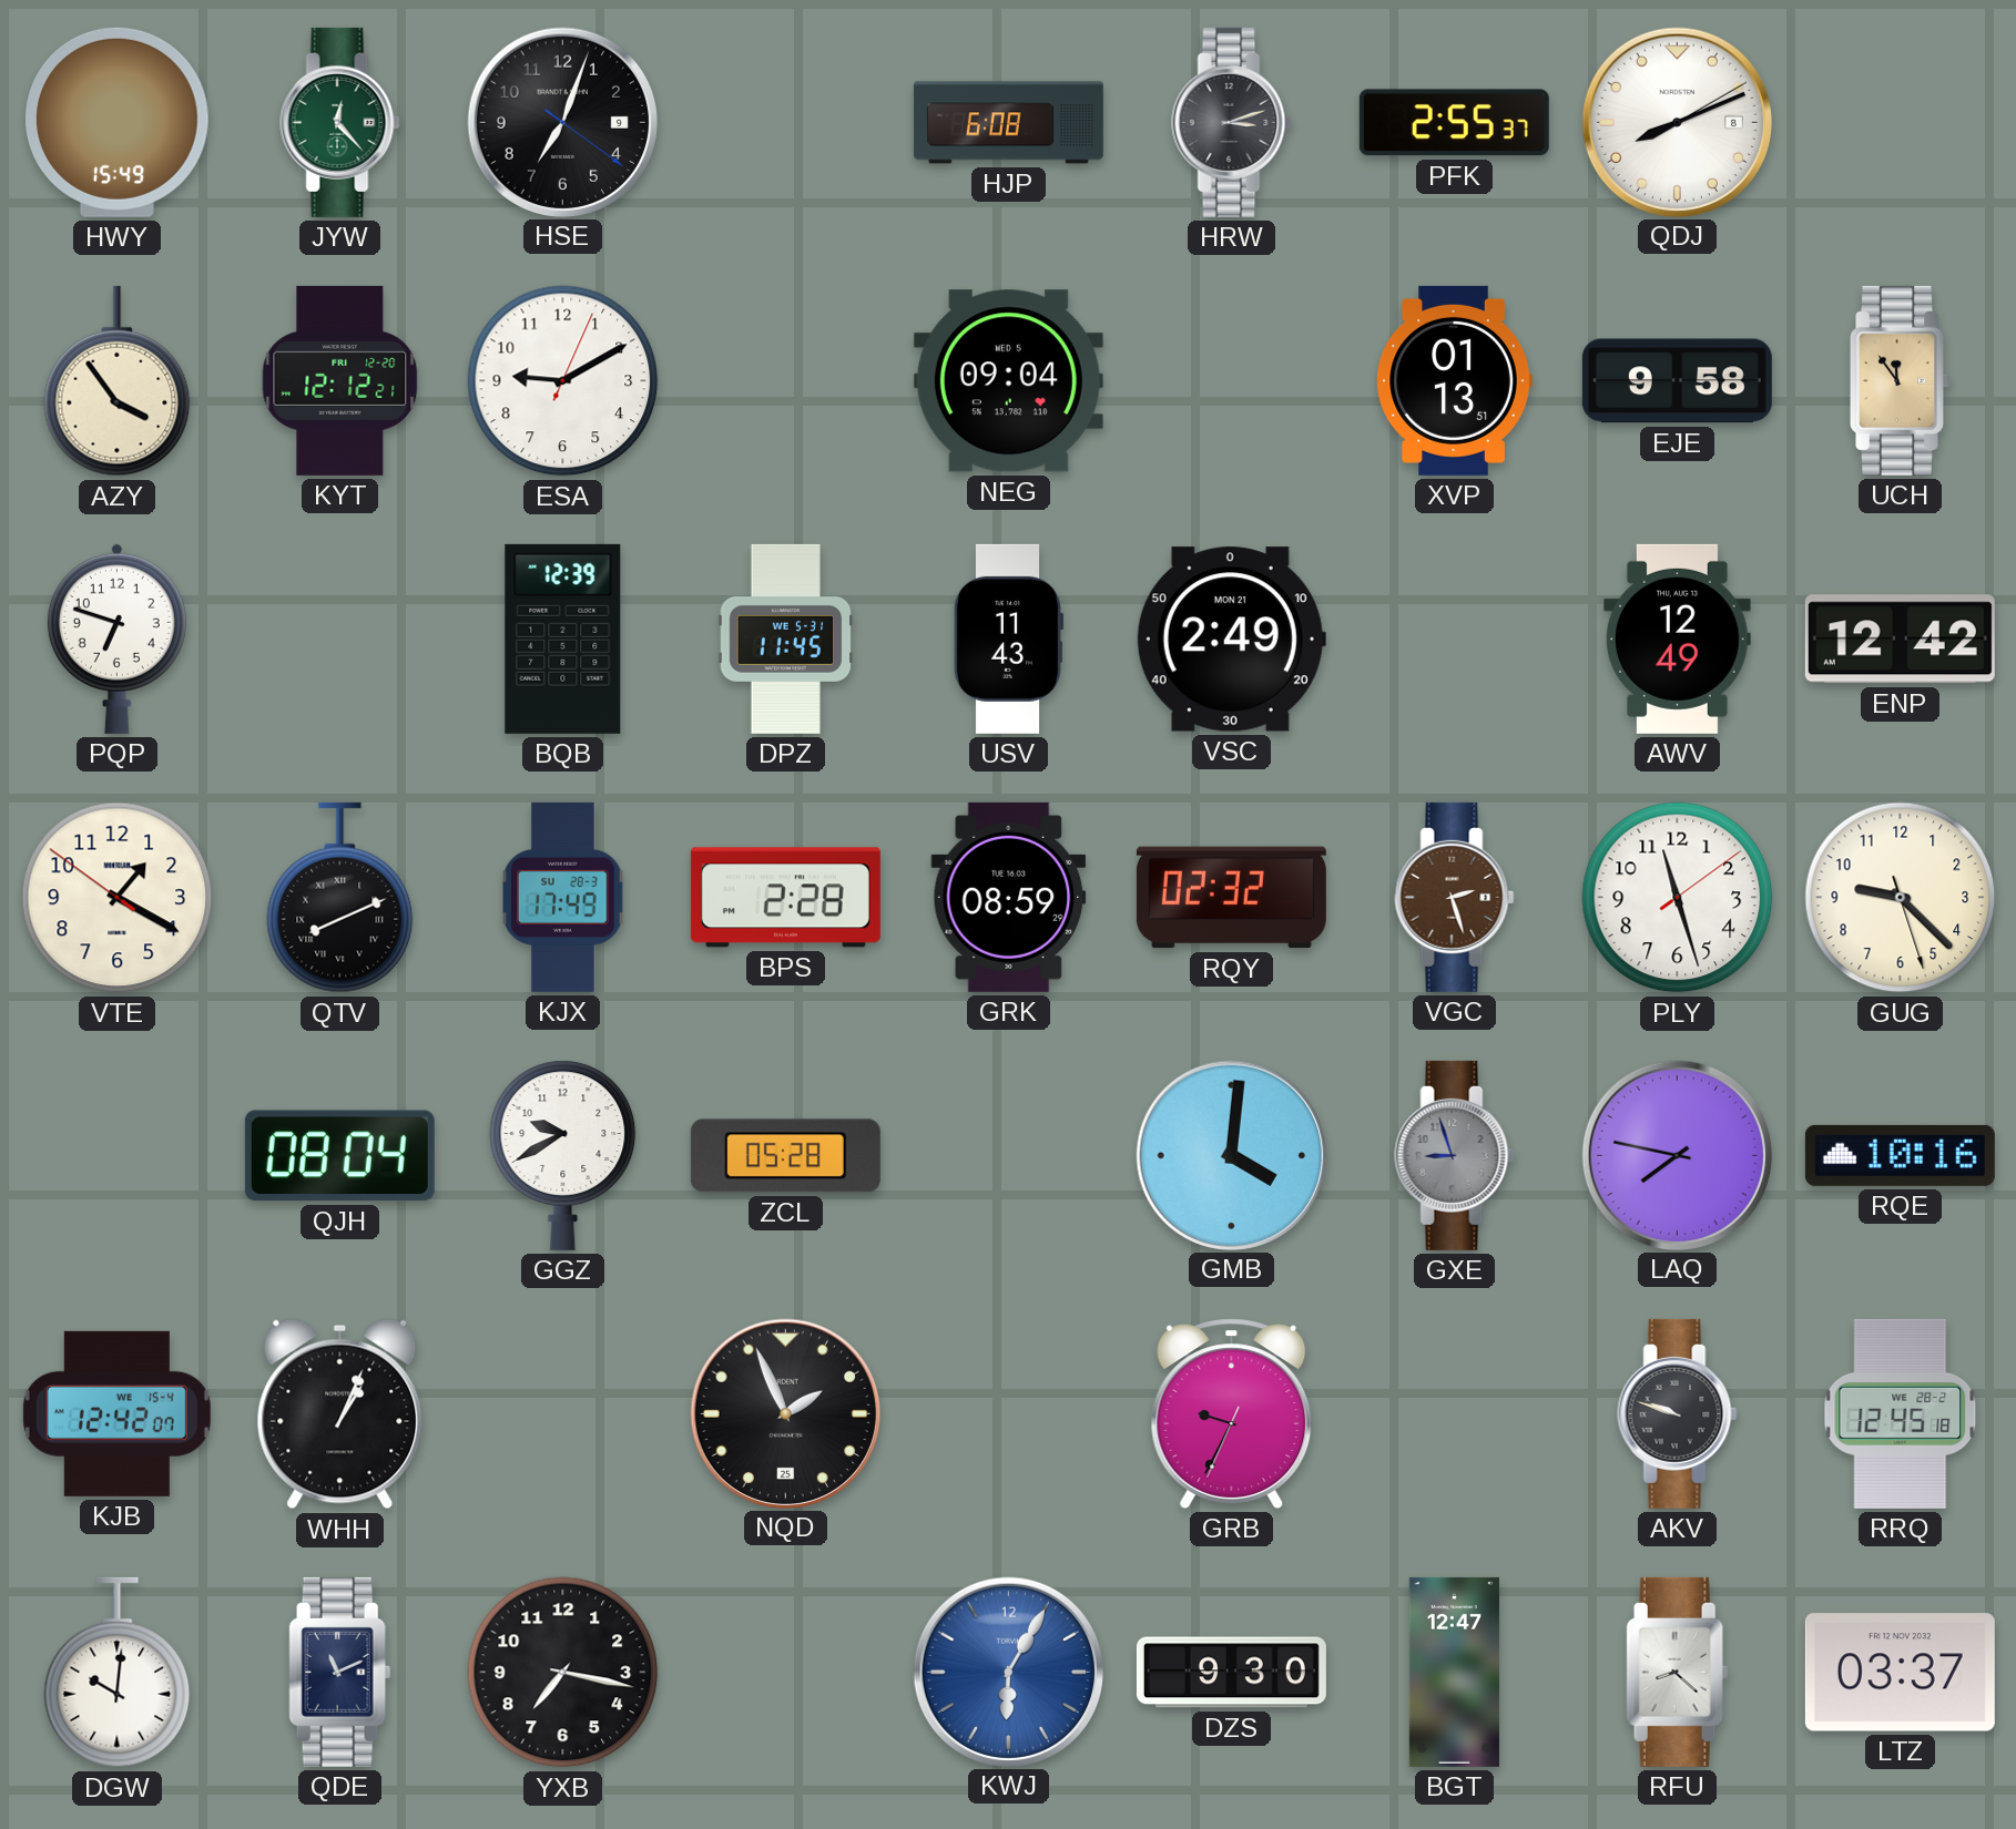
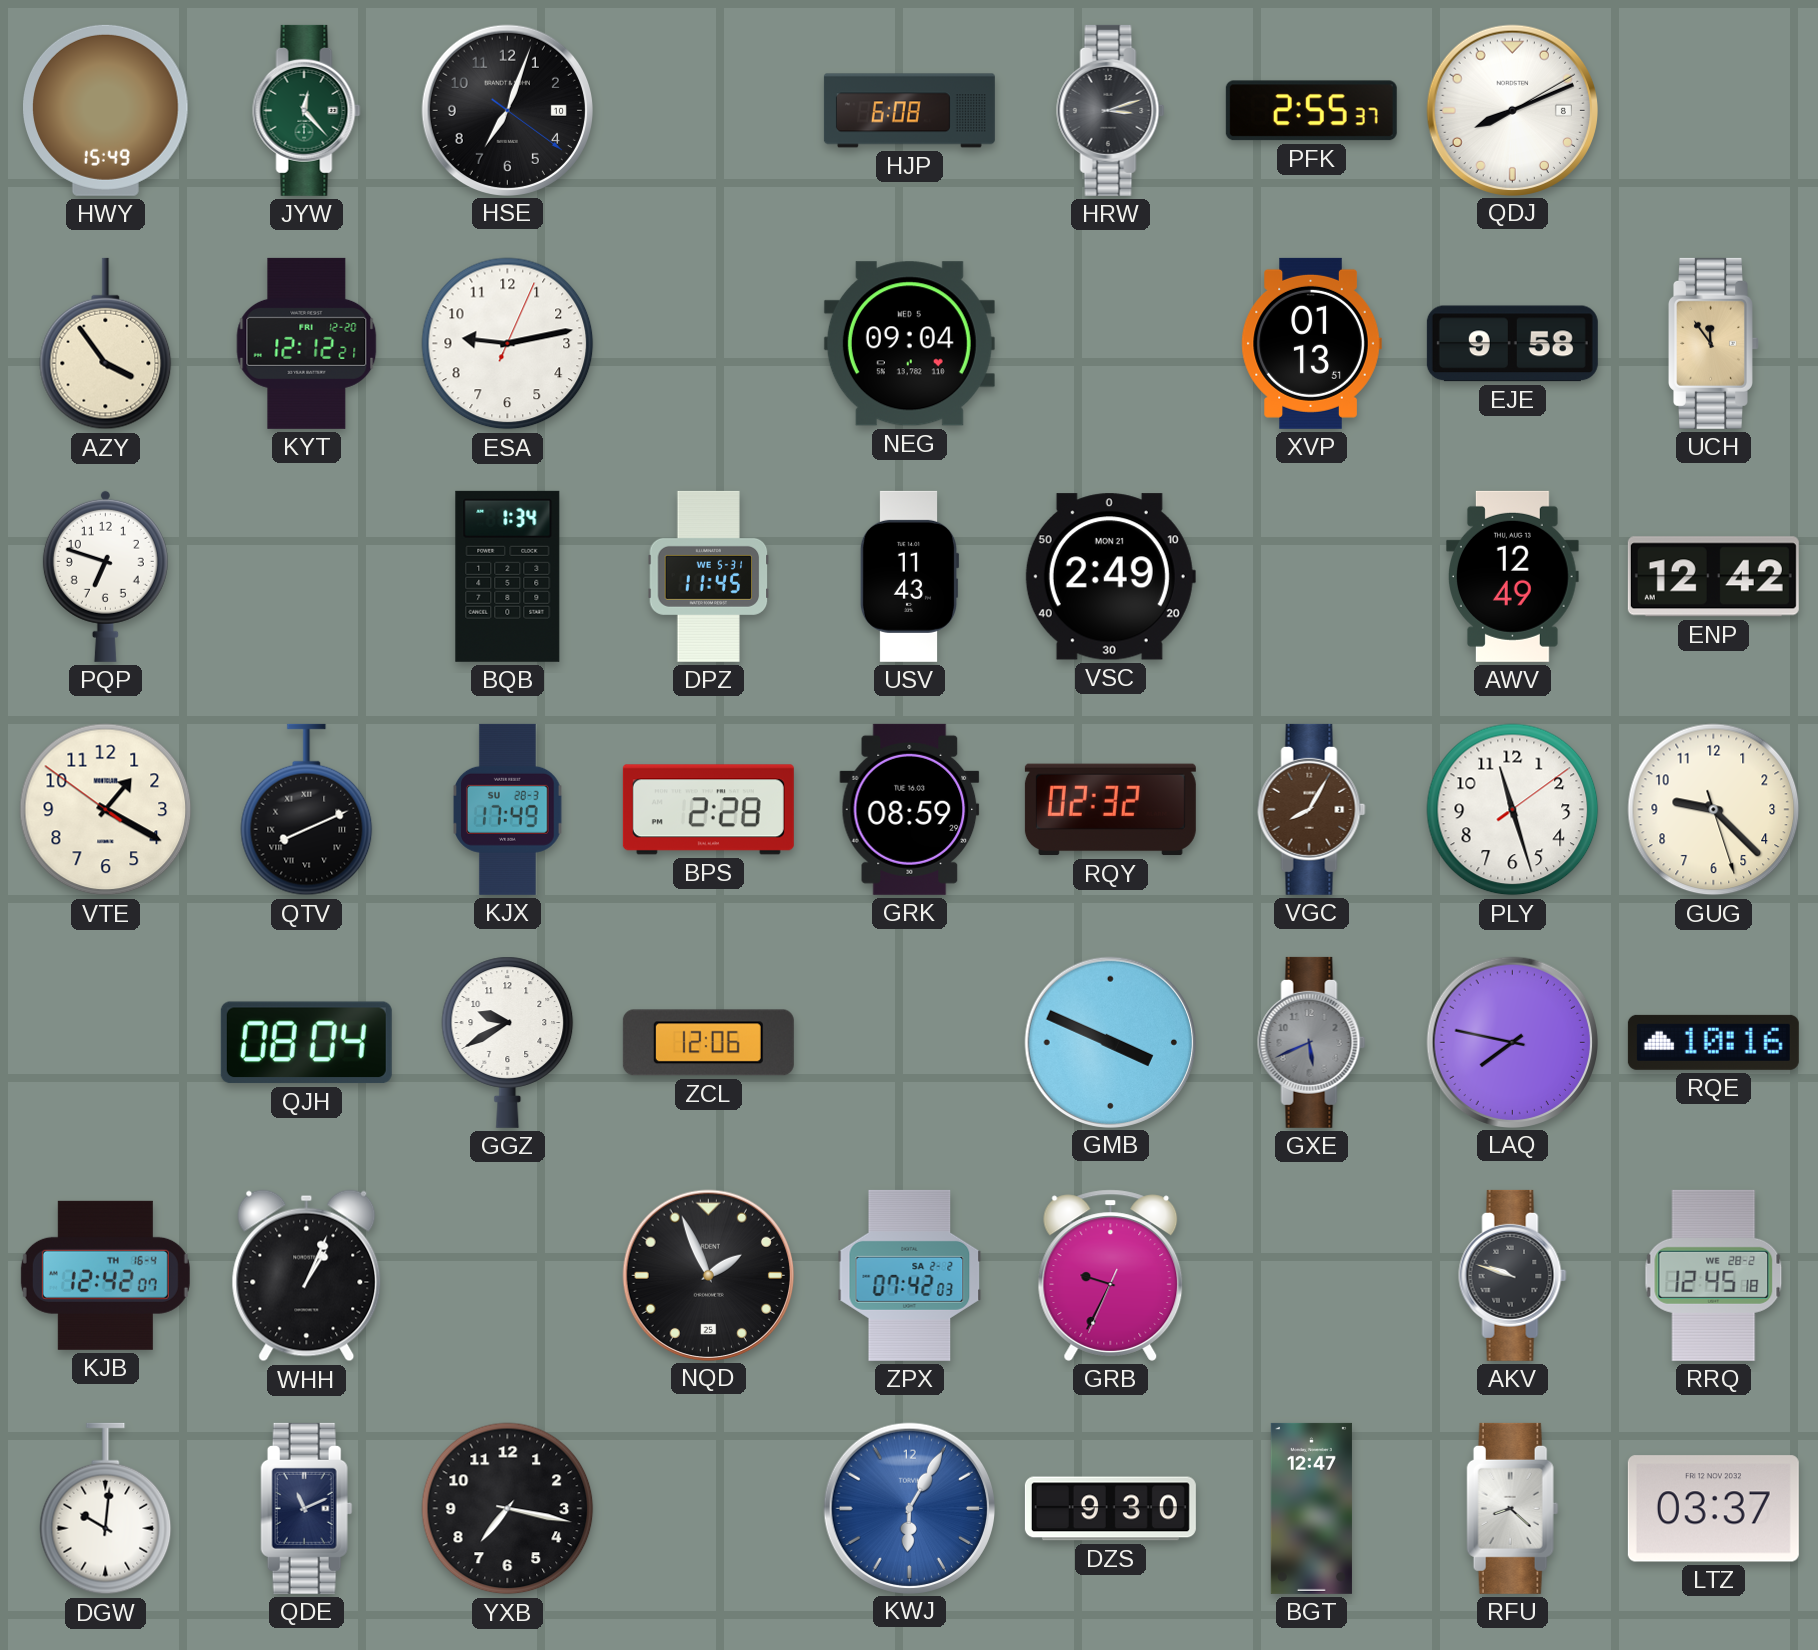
HSE date: 9 -> 10 (507, 110)
ESA: 9:10 -> 9:13 (508, 344)
BQB: 12:39 -> 1:34 (508, 576)
VGC: 2:27 -> 8:05 (1312, 809)
ZCL: 05:28 -> 12:06 (708, 1043)
GMB: 4:01 -> 3:49 (1110, 1042)
GXE: 8:57 -> 5:41 (1312, 1042)
KJB date: WE 15-4 -> TH 16-4 (105, 1275)
ZPX: none -> 07:42 (910, 1275)
